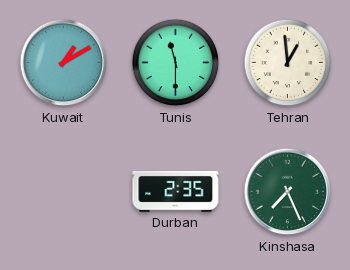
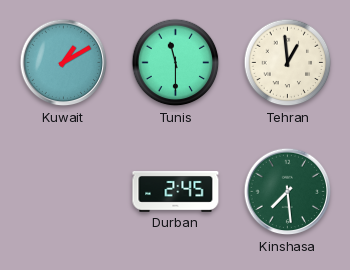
Durban: 2:35 -> 2:45 (176, 192)
Kinshasa: 7:26 -> 7:29 (288, 192)
